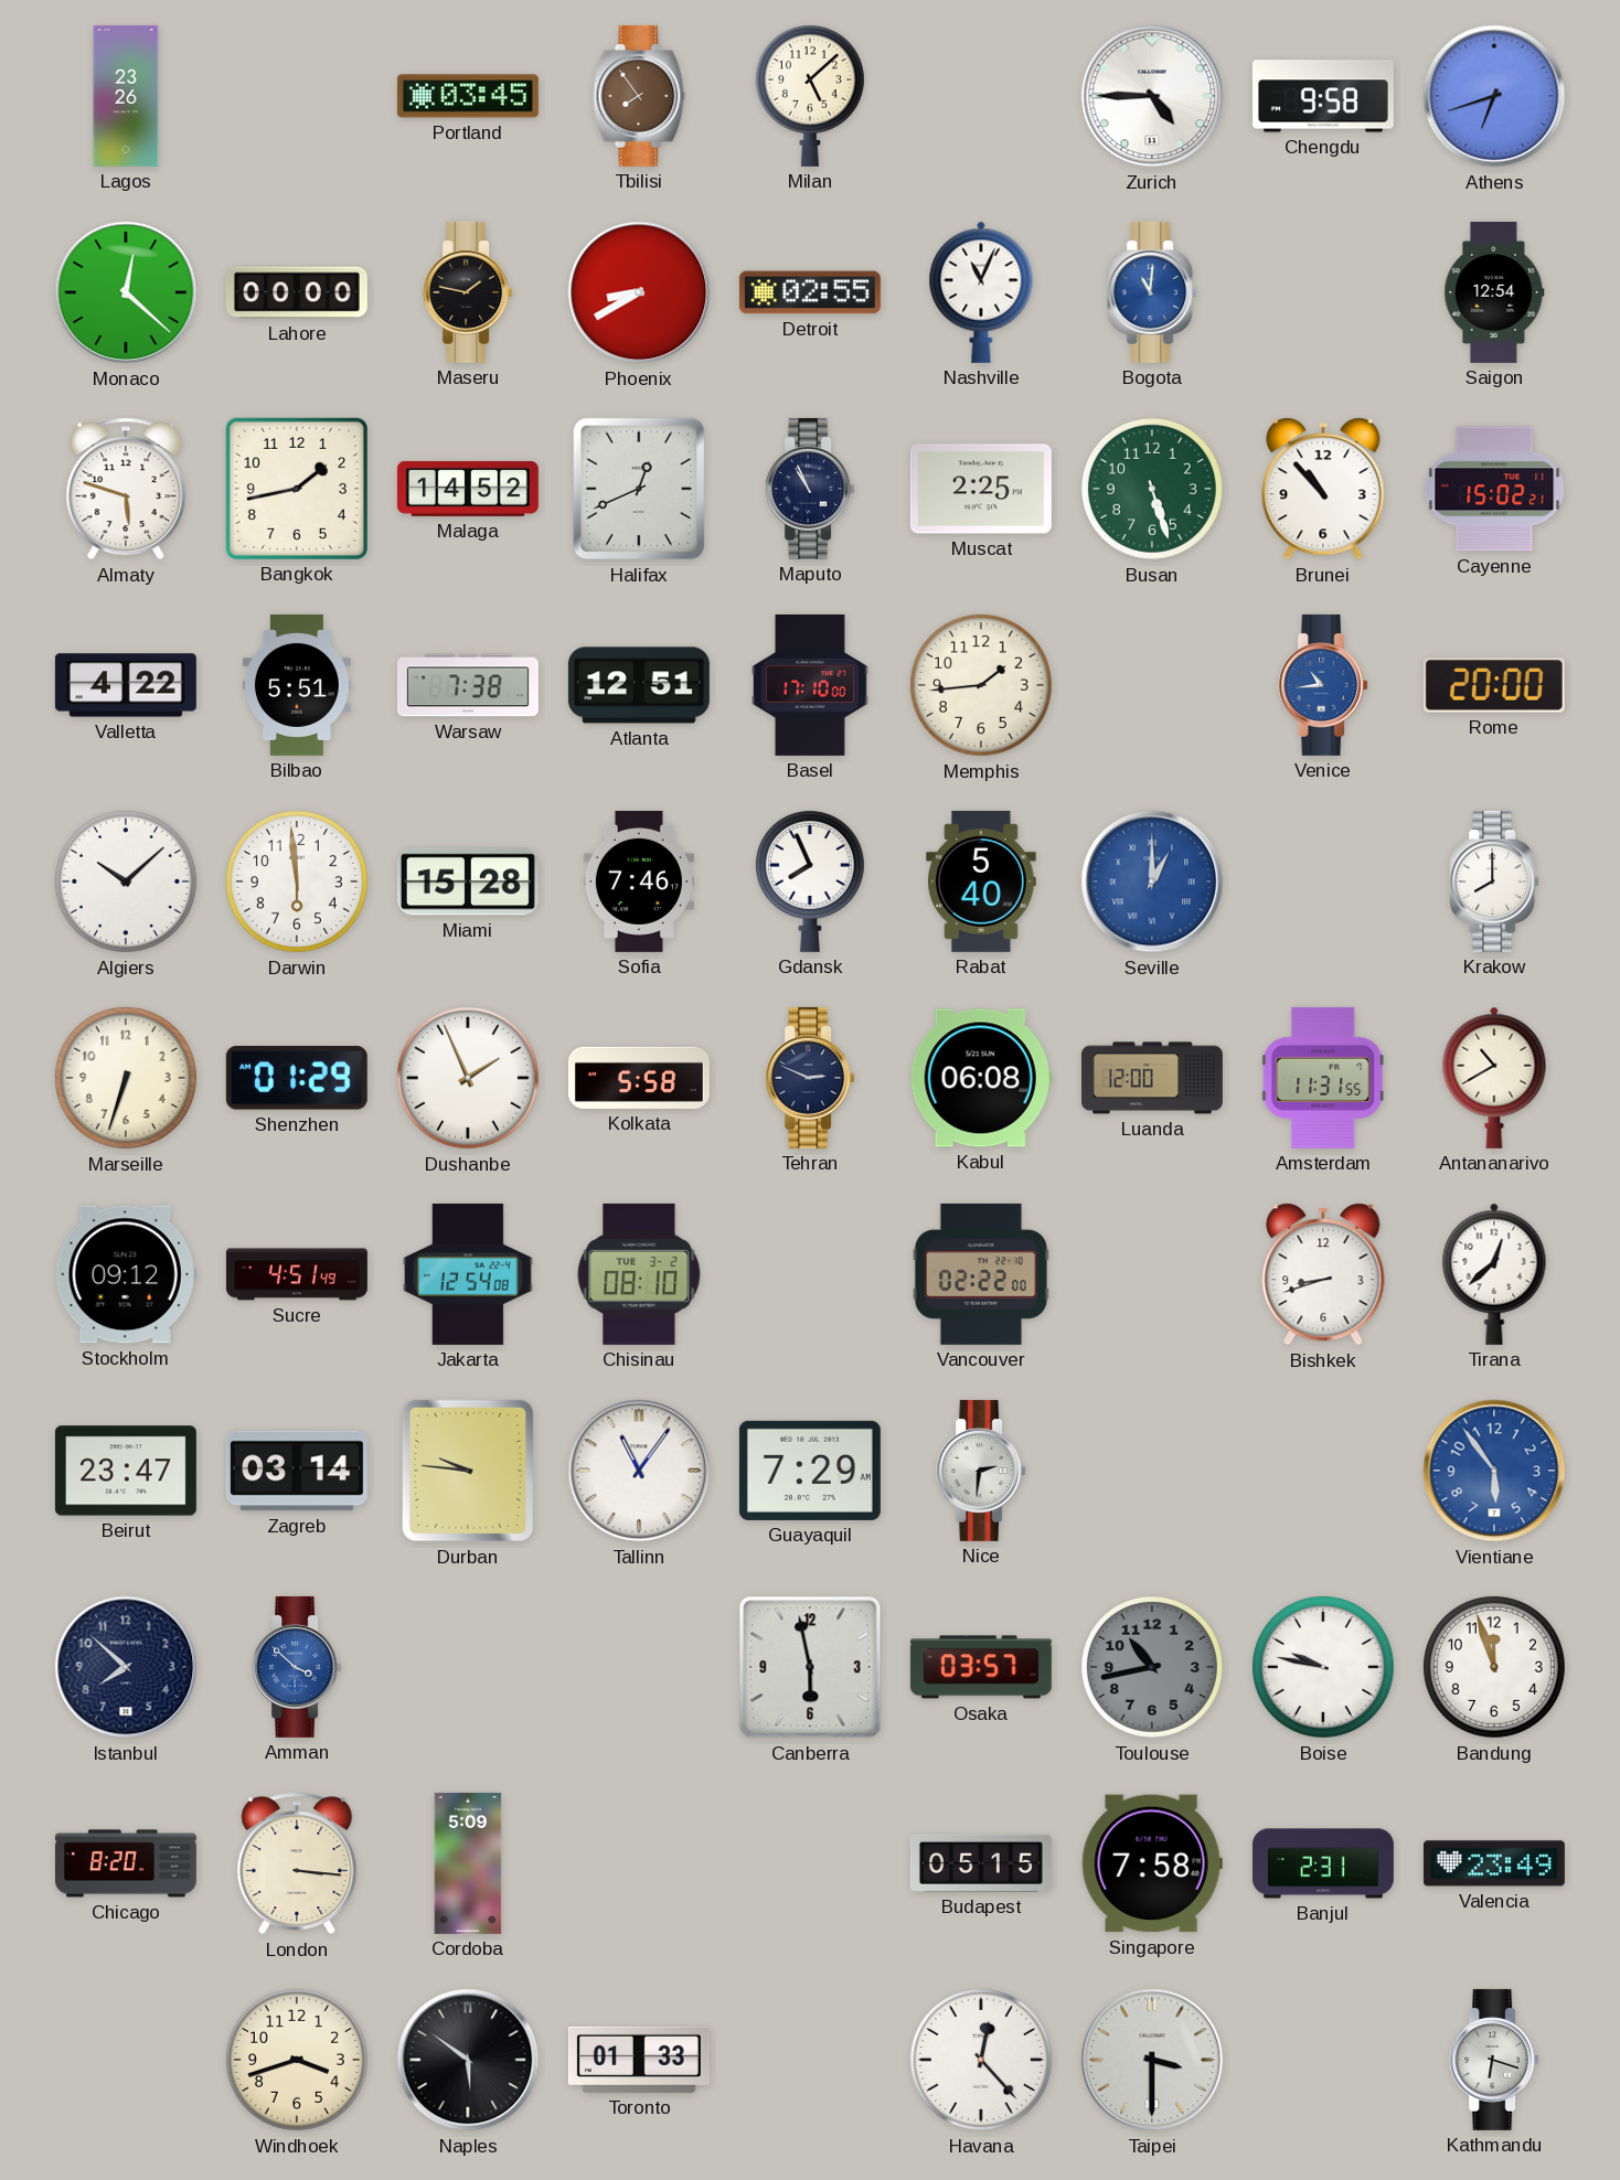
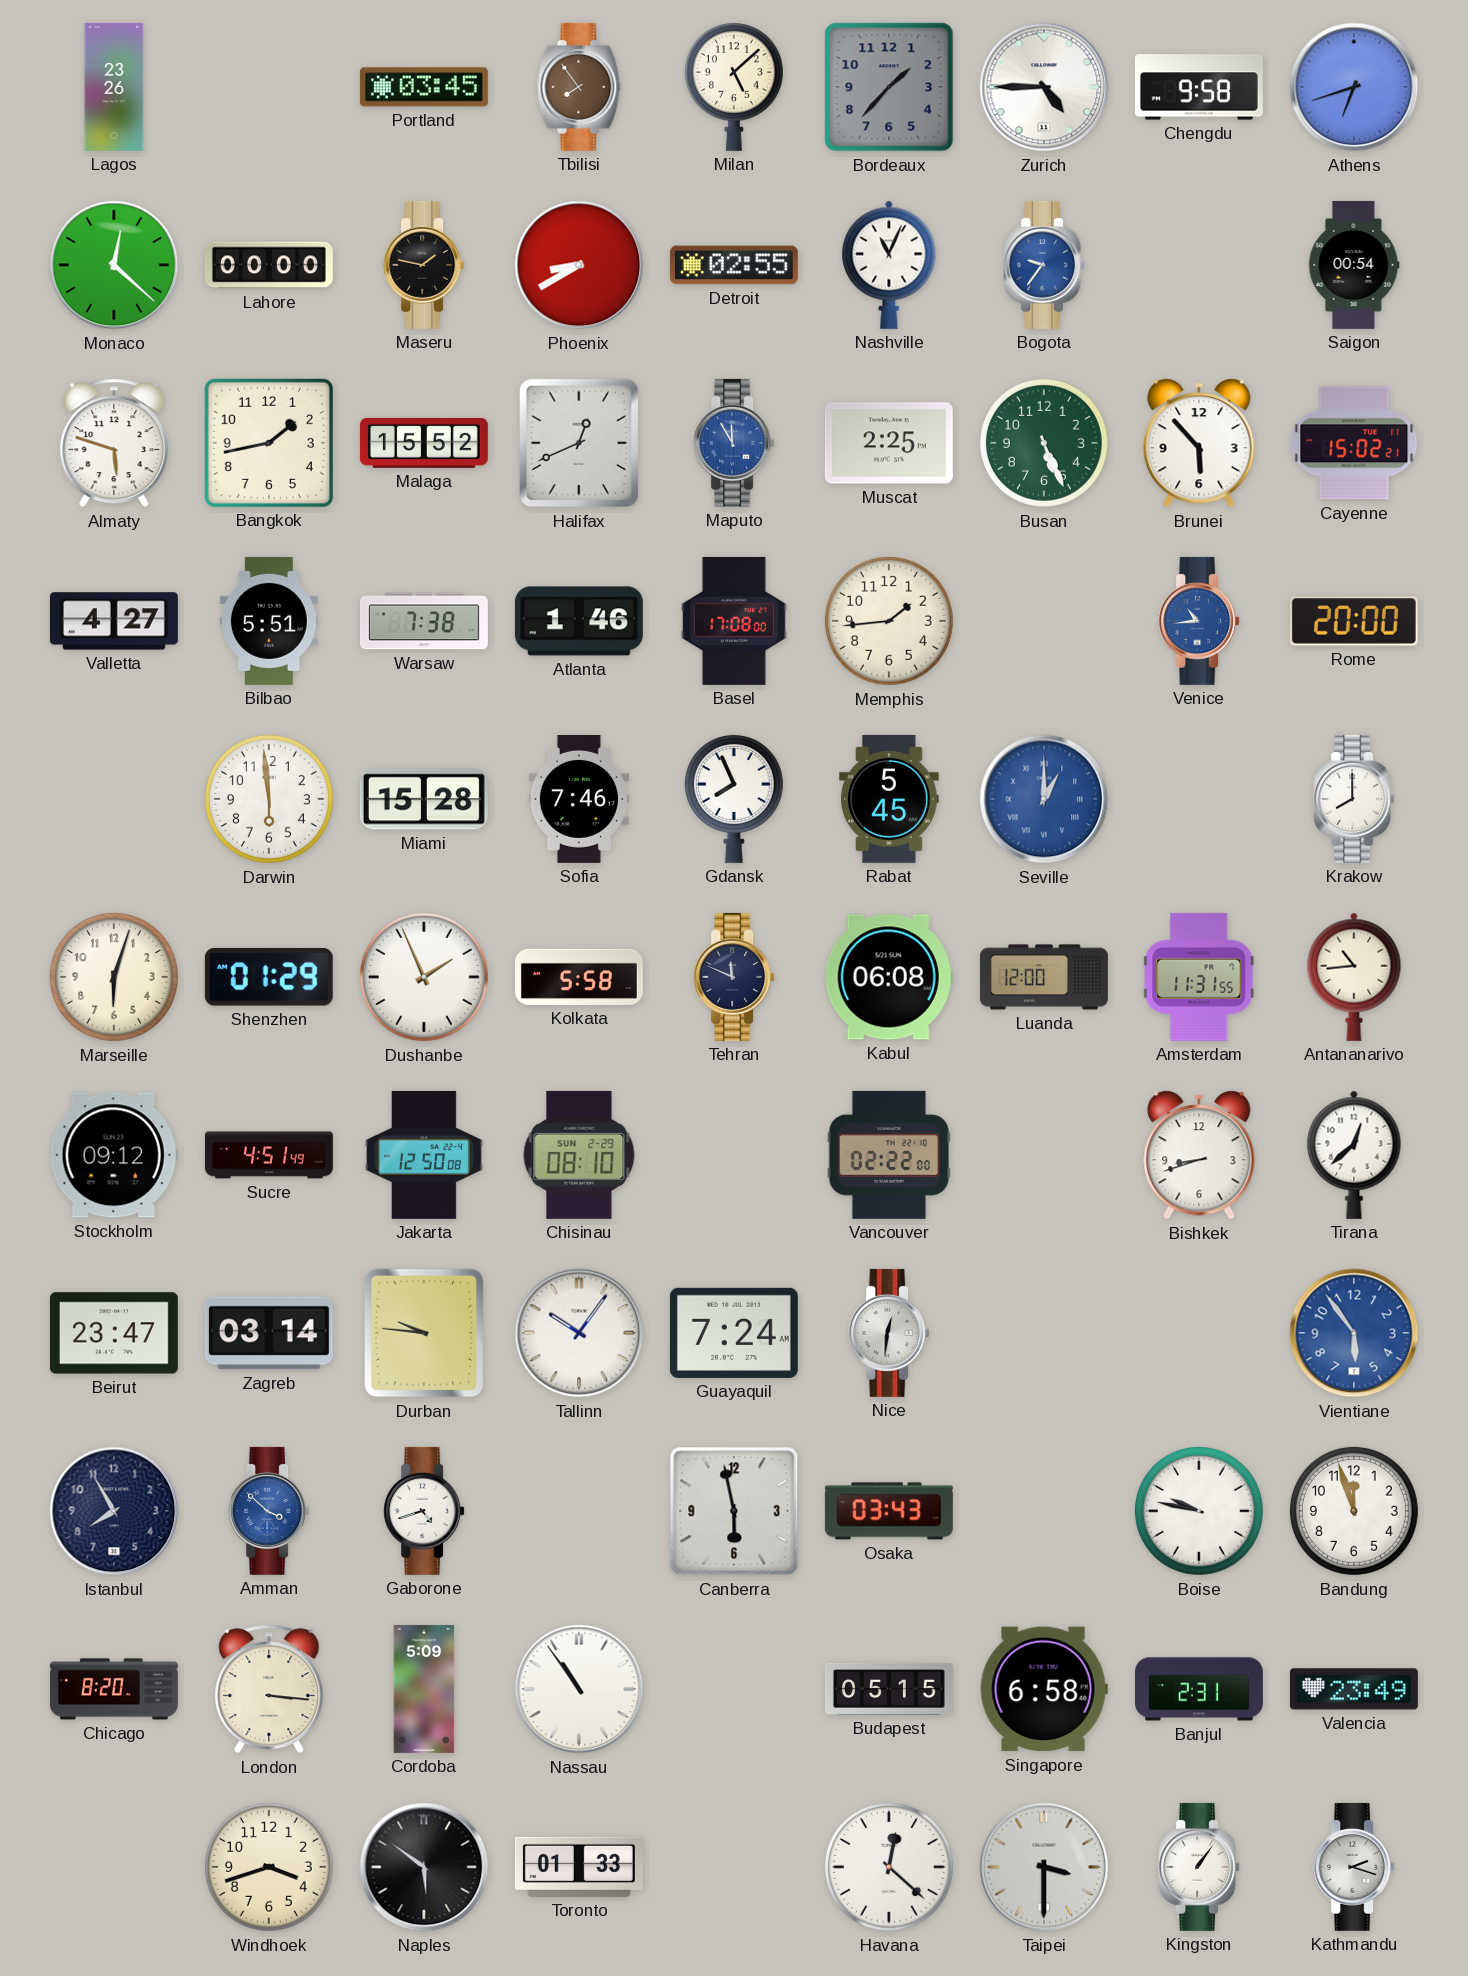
Bordeaux: none -> 1:37 (889, 87)
Bogota: 11:01 -> 9:36 (1044, 265)
Saigon: 12:54 -> 00:54 (1354, 265)
Malaga: 14:52 -> 15:52 (424, 443)
Maputo: 10:56 -> 11:55 (734, 443)
Maputo dial: navy -> blue (734, 443)
Busan: 5:27 -> 5:26 (1044, 443)
Brunei: 10:53 -> 5:53 (1199, 443)
Valletta: 4:22 -> 4:27 (114, 621)
Atlanta: 12:51 -> 1:46 (579, 621)
Basel: 17:10 -> 17:08 (735, 621)
Algiers: 10:08 -> none (126, 881)
Rabat: 5:40 -> 5:45 (889, 799)
Marseille: 6:33 -> 6:03 (114, 977)
Tehran: 2:49 -> 11:49 (734, 977)
Antananarivo: 10:40 -> 10:44 (1354, 977)
Jakarta: 12:54 -> 12:50 (425, 1155)
Chisinau date: TUE 3-2 -> SUN 2-29 (579, 1155)
Tallinn: 11:06 -> 10:06 (579, 1333)
Guayaquil: 7:29 -> 7:24 (734, 1333)
Nice: 2:31 -> 12:31 (889, 1333)
Istanbul: 7:52 -> 7:55 (114, 1511)
Gaborone: none -> 4:42 (424, 1511)
Osaka: 03:57 -> 03:43 (889, 1511)
Toulouse: 10:43 -> none (1152, 1667)
Nassau: none -> 10:54 (579, 1689)
Singapore: 7:58 -> 6:58 (1044, 1689)
Havana: 12:23 -> 12:22 (889, 1867)
Kingston: none -> 1:06 (1199, 1867)
Kathmandu: 6:18 -> 2:18 (1354, 1867)
